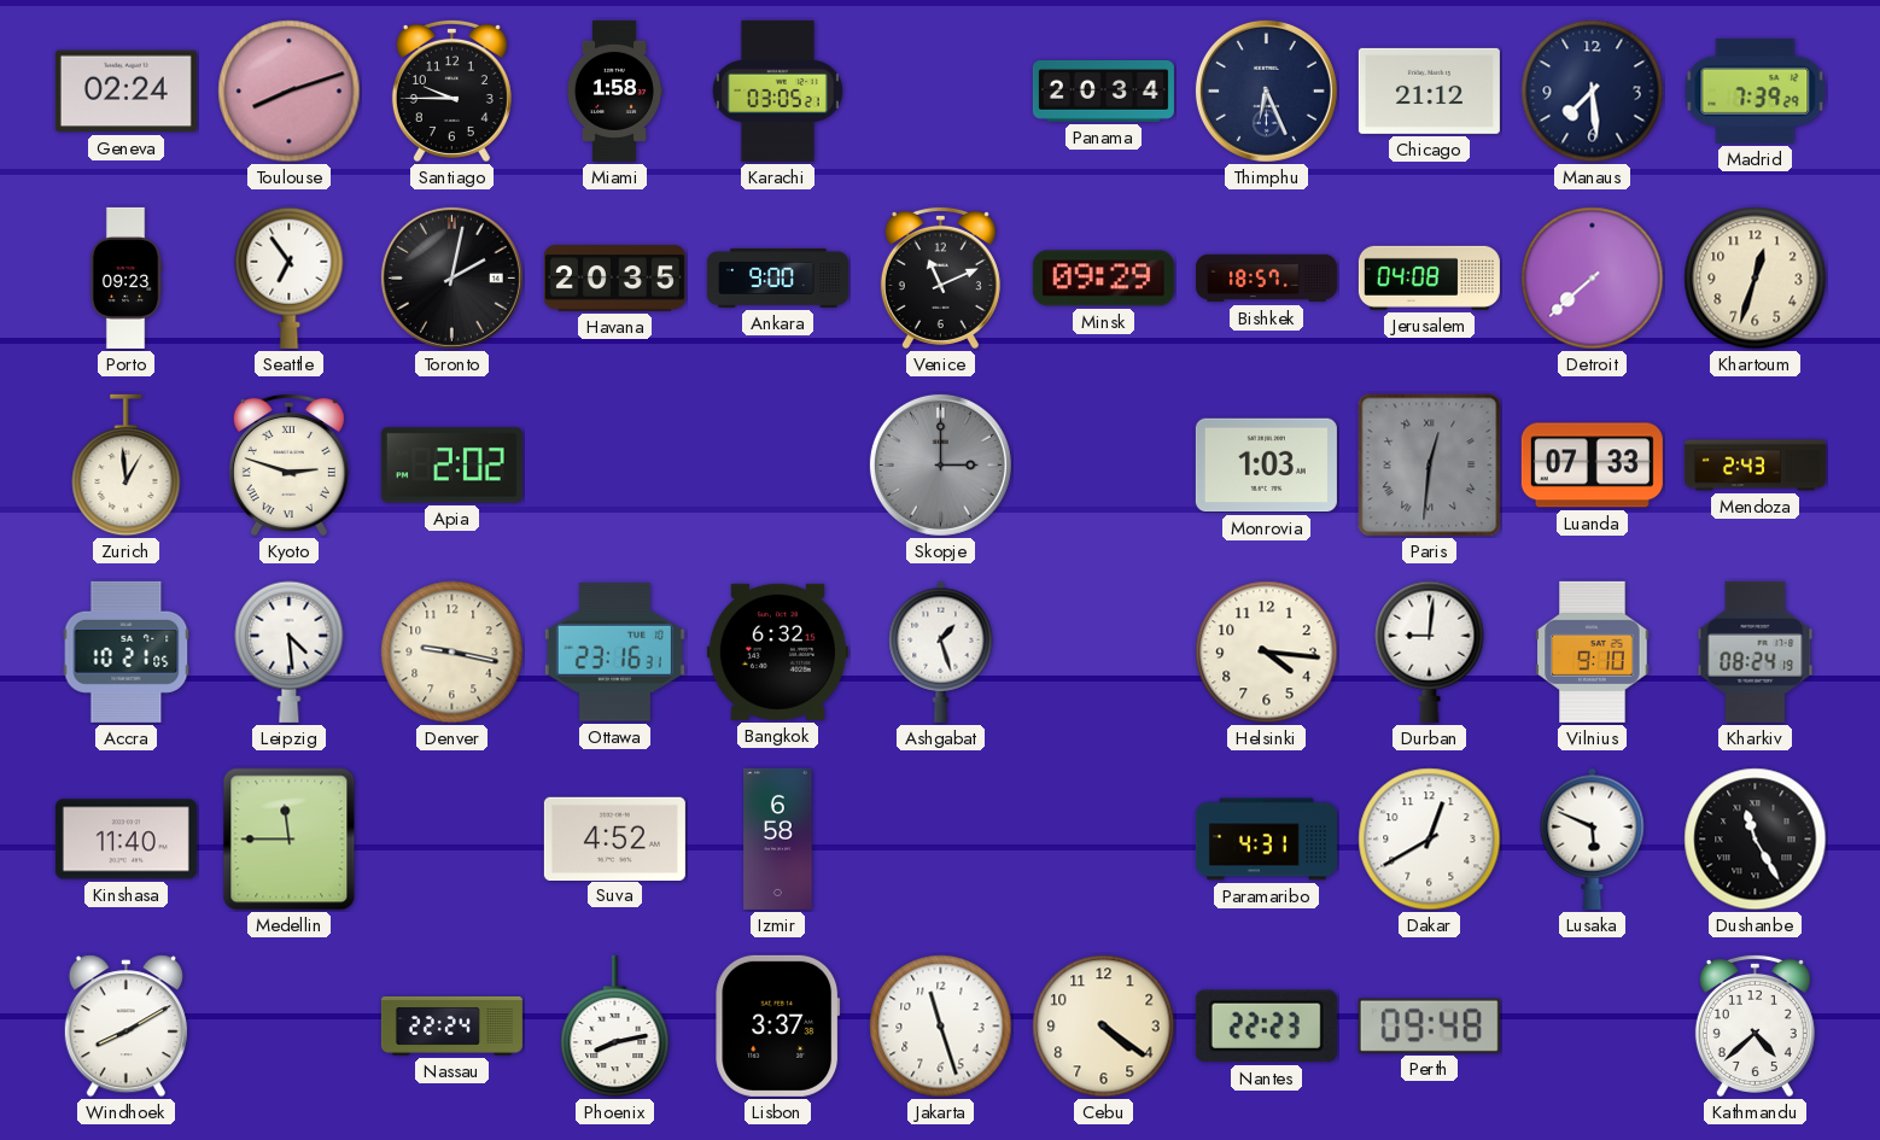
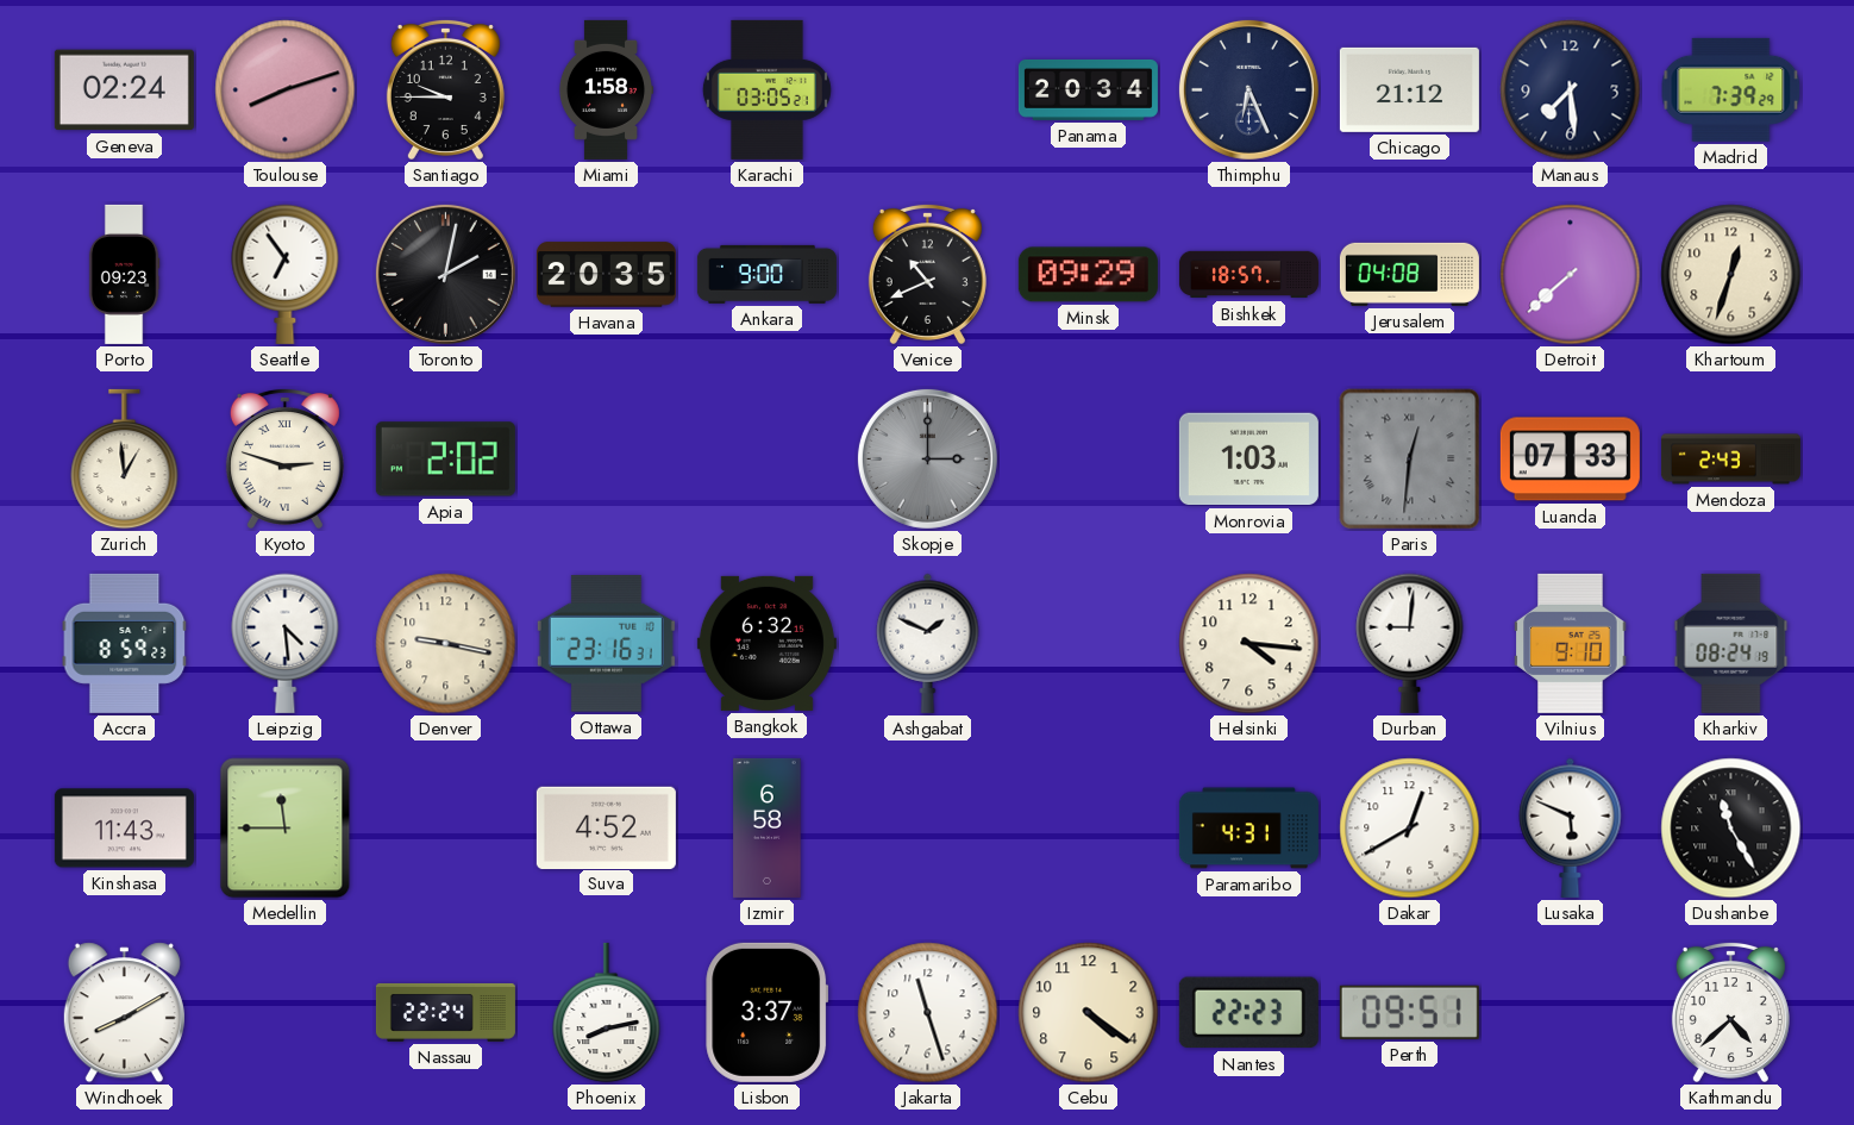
Venice: 11:11 -> 10:41 (927, 274)
Accra: 10:21 -> 8:59 (125, 643)
Ashgabat: 1:27 -> 1:49 (928, 643)
Kinshasa: 11:40 -> 11:43 (124, 829)
Perth: 09:48 -> 09:51 (1409, 1012)
